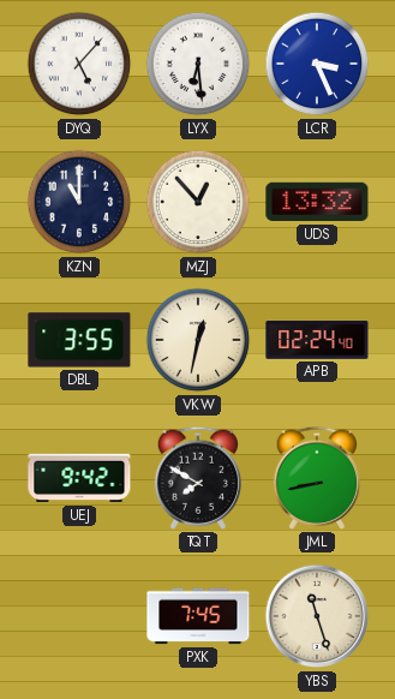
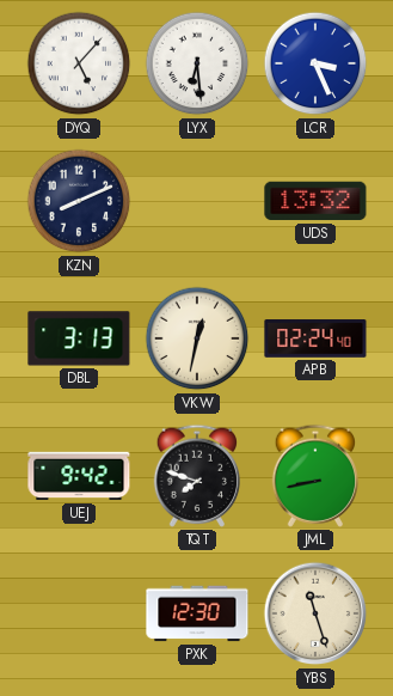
KZN: 11:00 -> 8:11 (79, 201)
MZJ: 12:53 -> none (198, 202)
DBL: 3:55 -> 3:13 (79, 338)
TQT: 7:50 -> 7:48 (197, 476)
PXK: 7:45 -> 12:30 (197, 613)
